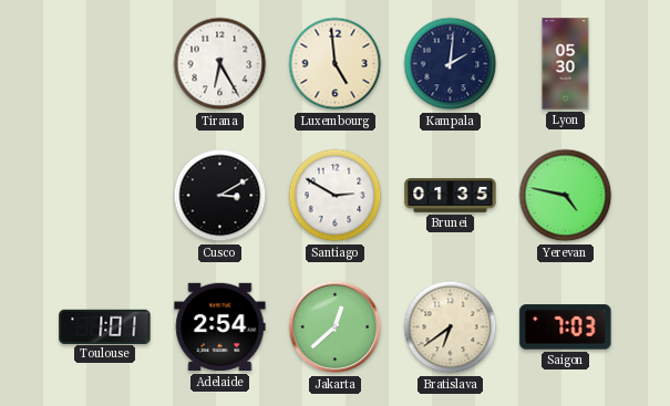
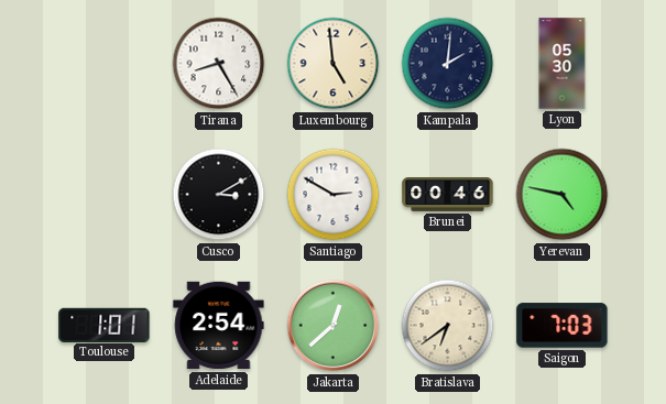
Tirana: 6:25 -> 8:25 (219, 64)
Brunei: 01:35 -> 00:46 (448, 195)
